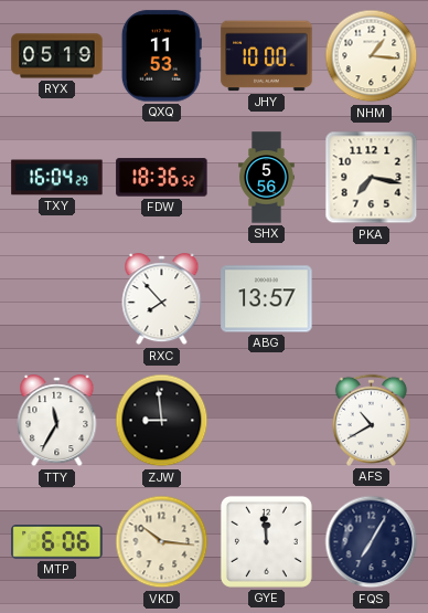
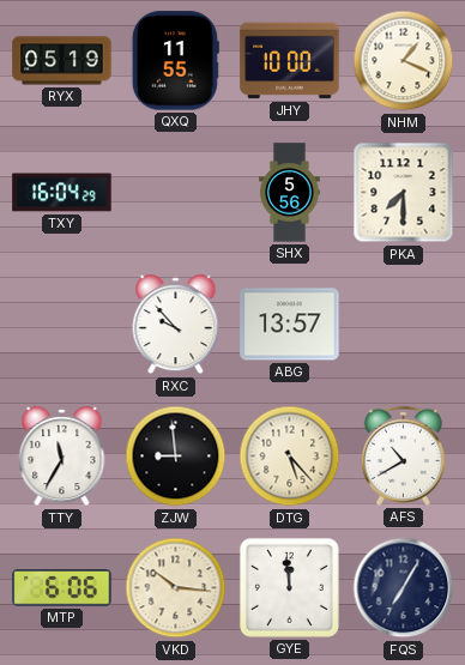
QXQ: 11:53 -> 11:55 (175, 61)
NHM: 1:16 -> 1:19 (404, 61)
FDW: 18:36 -> none (162, 178)
PKA: 7:17 -> 7:30 (404, 193)
RXC: 7:53 -> 9:53 (176, 325)
DTG: none -> 5:23 (290, 457)
